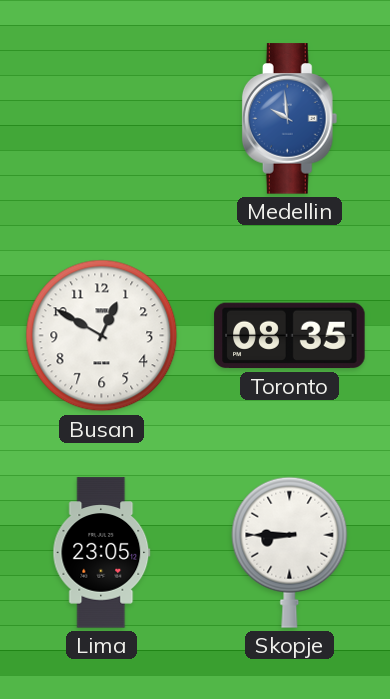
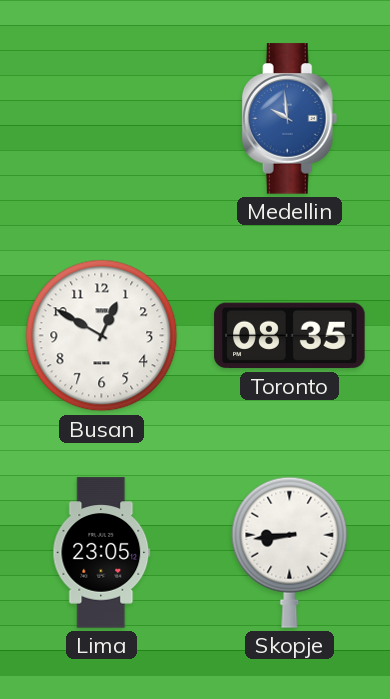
Skopje: 8:45 -> 8:44 (290, 552)
